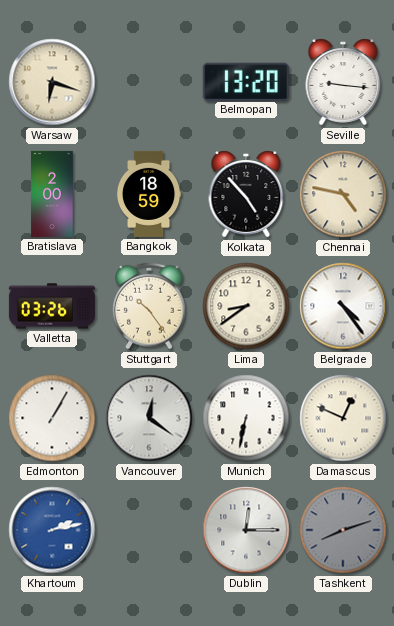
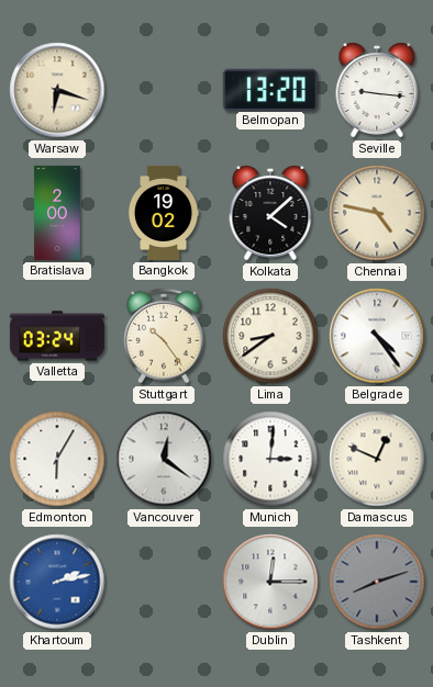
Bangkok: 18:59 -> 19:02 (164, 213)
Kolkata: 4:53 -> 4:08 (270, 213)
Valletta: 03:26 -> 03:24 (57, 336)
Edmonton: 1:05 -> 6:05 (57, 459)
Munich: 6:32 -> 3:01 (270, 459)
